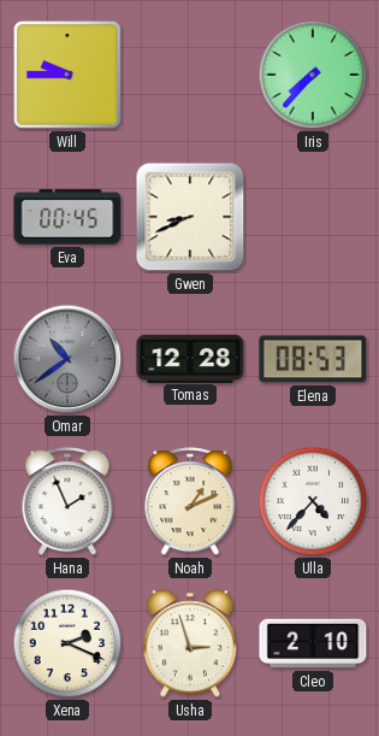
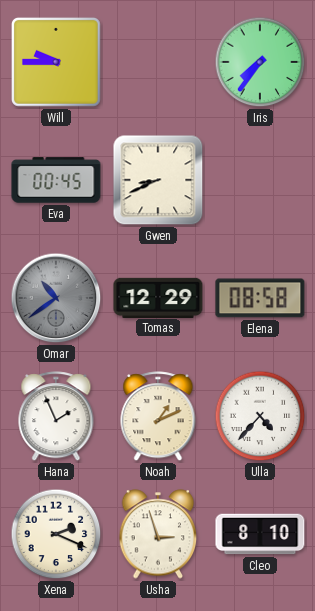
Iris: 7:37 -> 7:36 (260, 62)
Tomas: 12:28 -> 12:29 (158, 297)
Elena: 08:53 -> 08:58 (260, 298)
Cleo: 2:10 -> 8:10 (260, 534)
